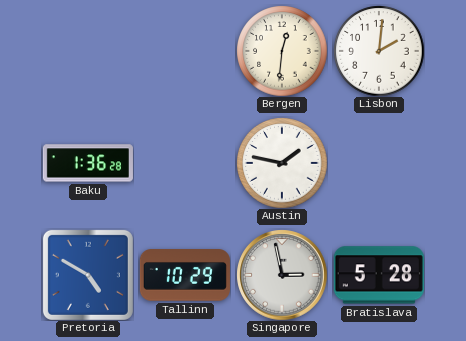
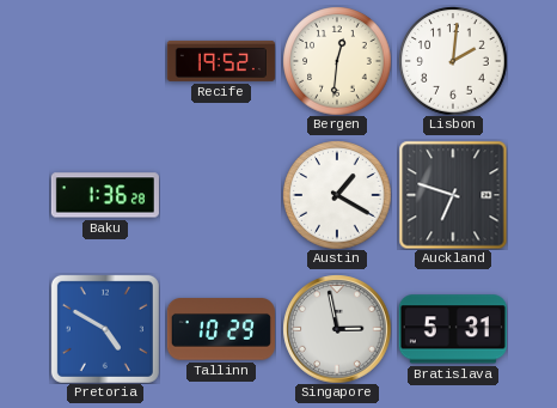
Recife: none -> 19:52 (221, 61)
Austin: 1:47 -> 1:20 (337, 195)
Auckland: none -> 6:48 (453, 195)
Bratislava: 5:28 -> 5:31 (453, 329)
